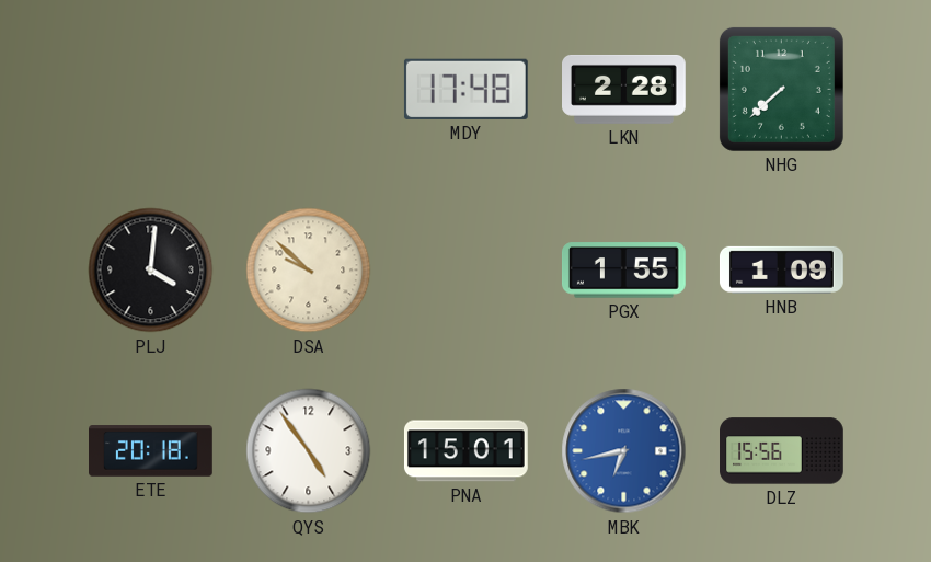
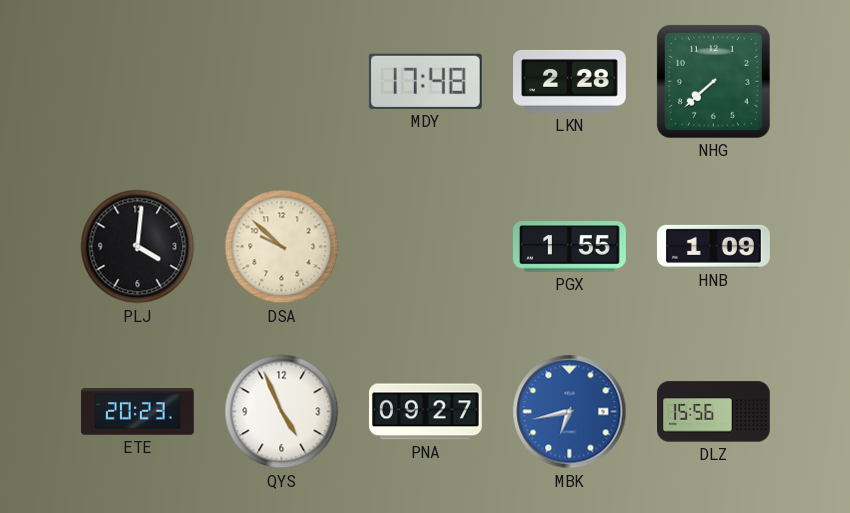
ETE: 20:18 -> 20:23 (138, 412)
QYS: 4:54 -> 4:56 (282, 412)
PNA: 15:01 -> 09:27 (425, 412)
